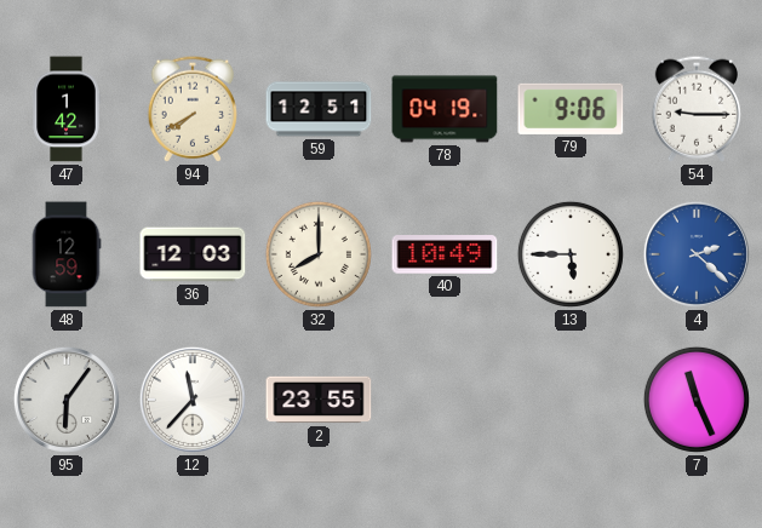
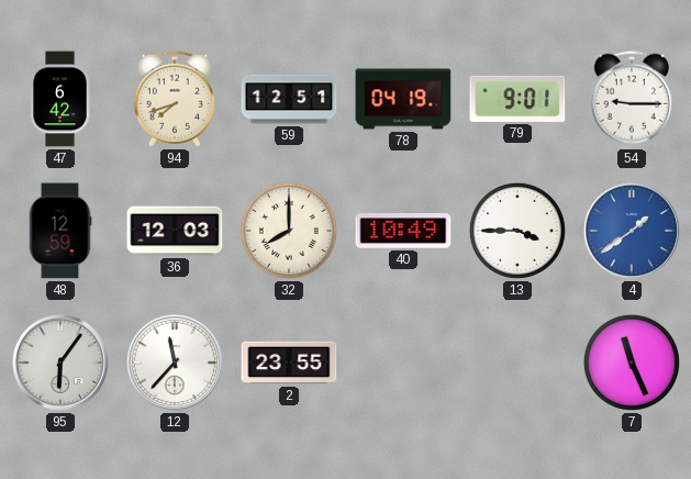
47: 1:42 -> 6:42 (60, 99)
94: 7:40 -> 7:42 (174, 99)
79: 9:06 -> 9:01 (517, 99)
13: 5:45 -> 3:45 (517, 231)
4: 2:22 -> 1:39 (632, 231)
